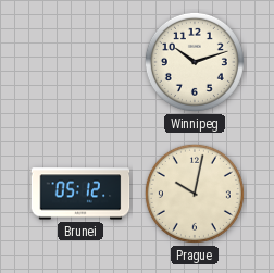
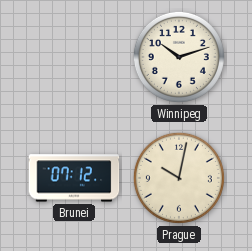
Brunei: 05:12 -> 07:12 (74, 178)
